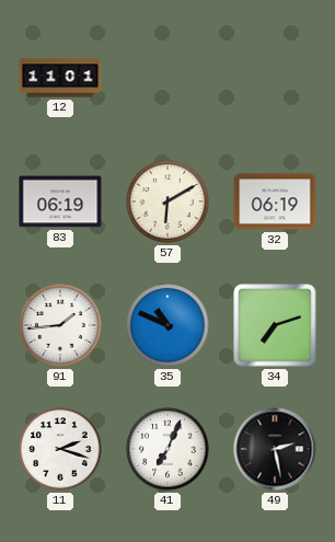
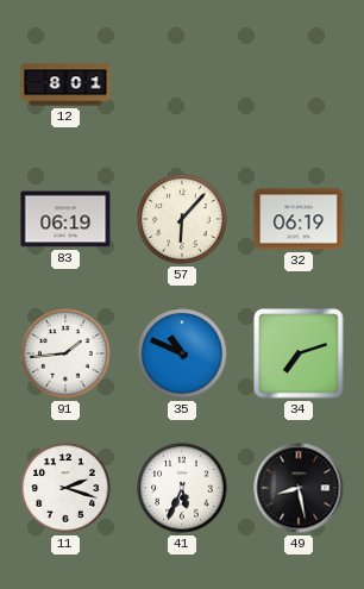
12: 11:01 -> 8:01 (65, 84)
57: 6:10 -> 6:07 (182, 219)
41: 7:04 -> 5:34 (182, 488)
49: 2:28 -> 8:28 (299, 488)
